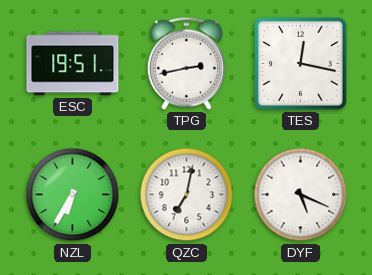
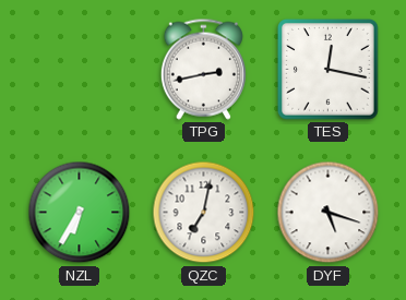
ESC: 19:51 -> none (73, 64)
DYF: 5:19 -> 5:18 (329, 213)
